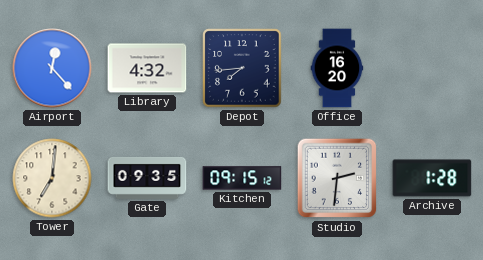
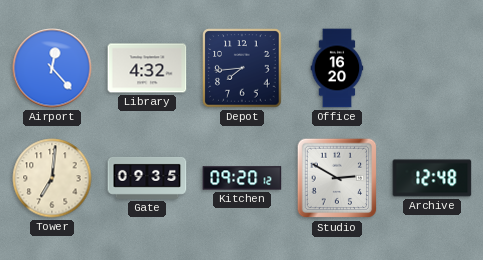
Kitchen: 09:15 -> 09:20 (242, 178)
Studio: 2:31 -> 2:50 (337, 178)
Archive: 1:28 -> 12:48 (432, 178)
